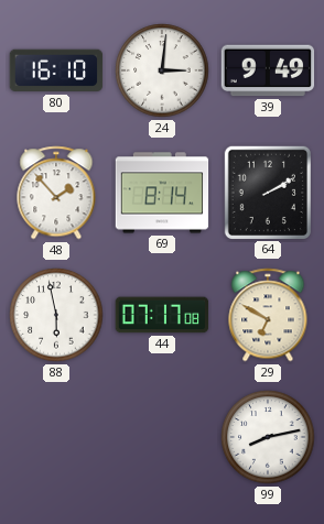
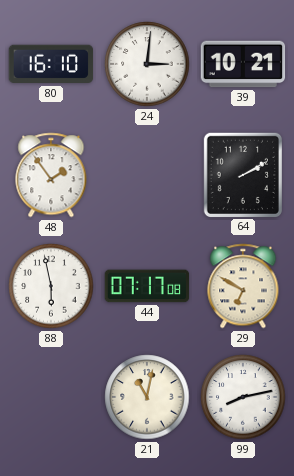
39: 9:49 -> 10:21 (243, 64)
48: 1:53 -> 1:54 (51, 175)
69: 8:14 -> none (162, 193)
21: none -> 11:02 (147, 397)
